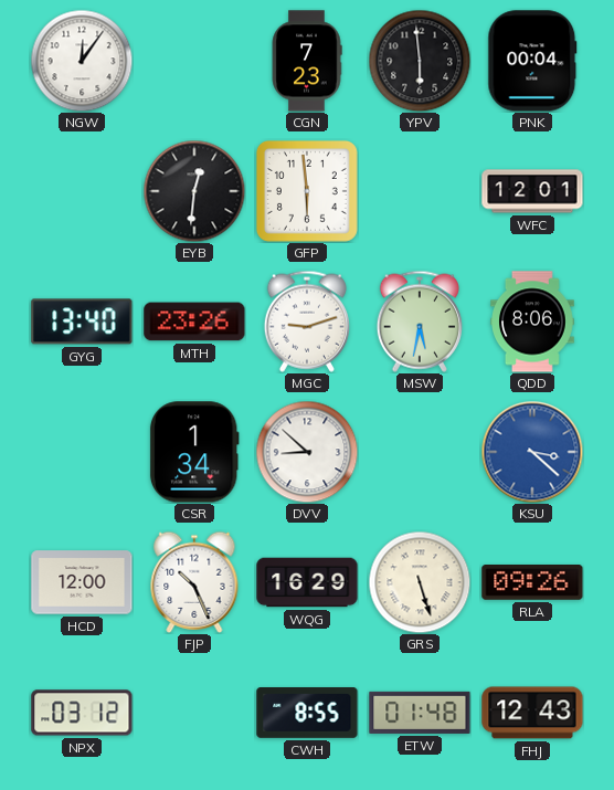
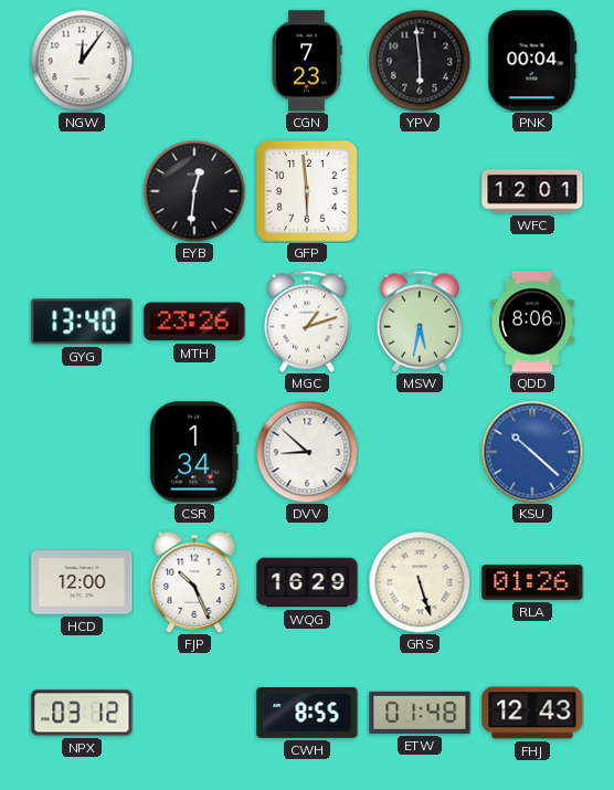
MGC: 9:12 -> 1:12 (307, 322)
KSU: 3:22 -> 10:22 (532, 452)
RLA: 09:26 -> 01:26 (532, 583)
